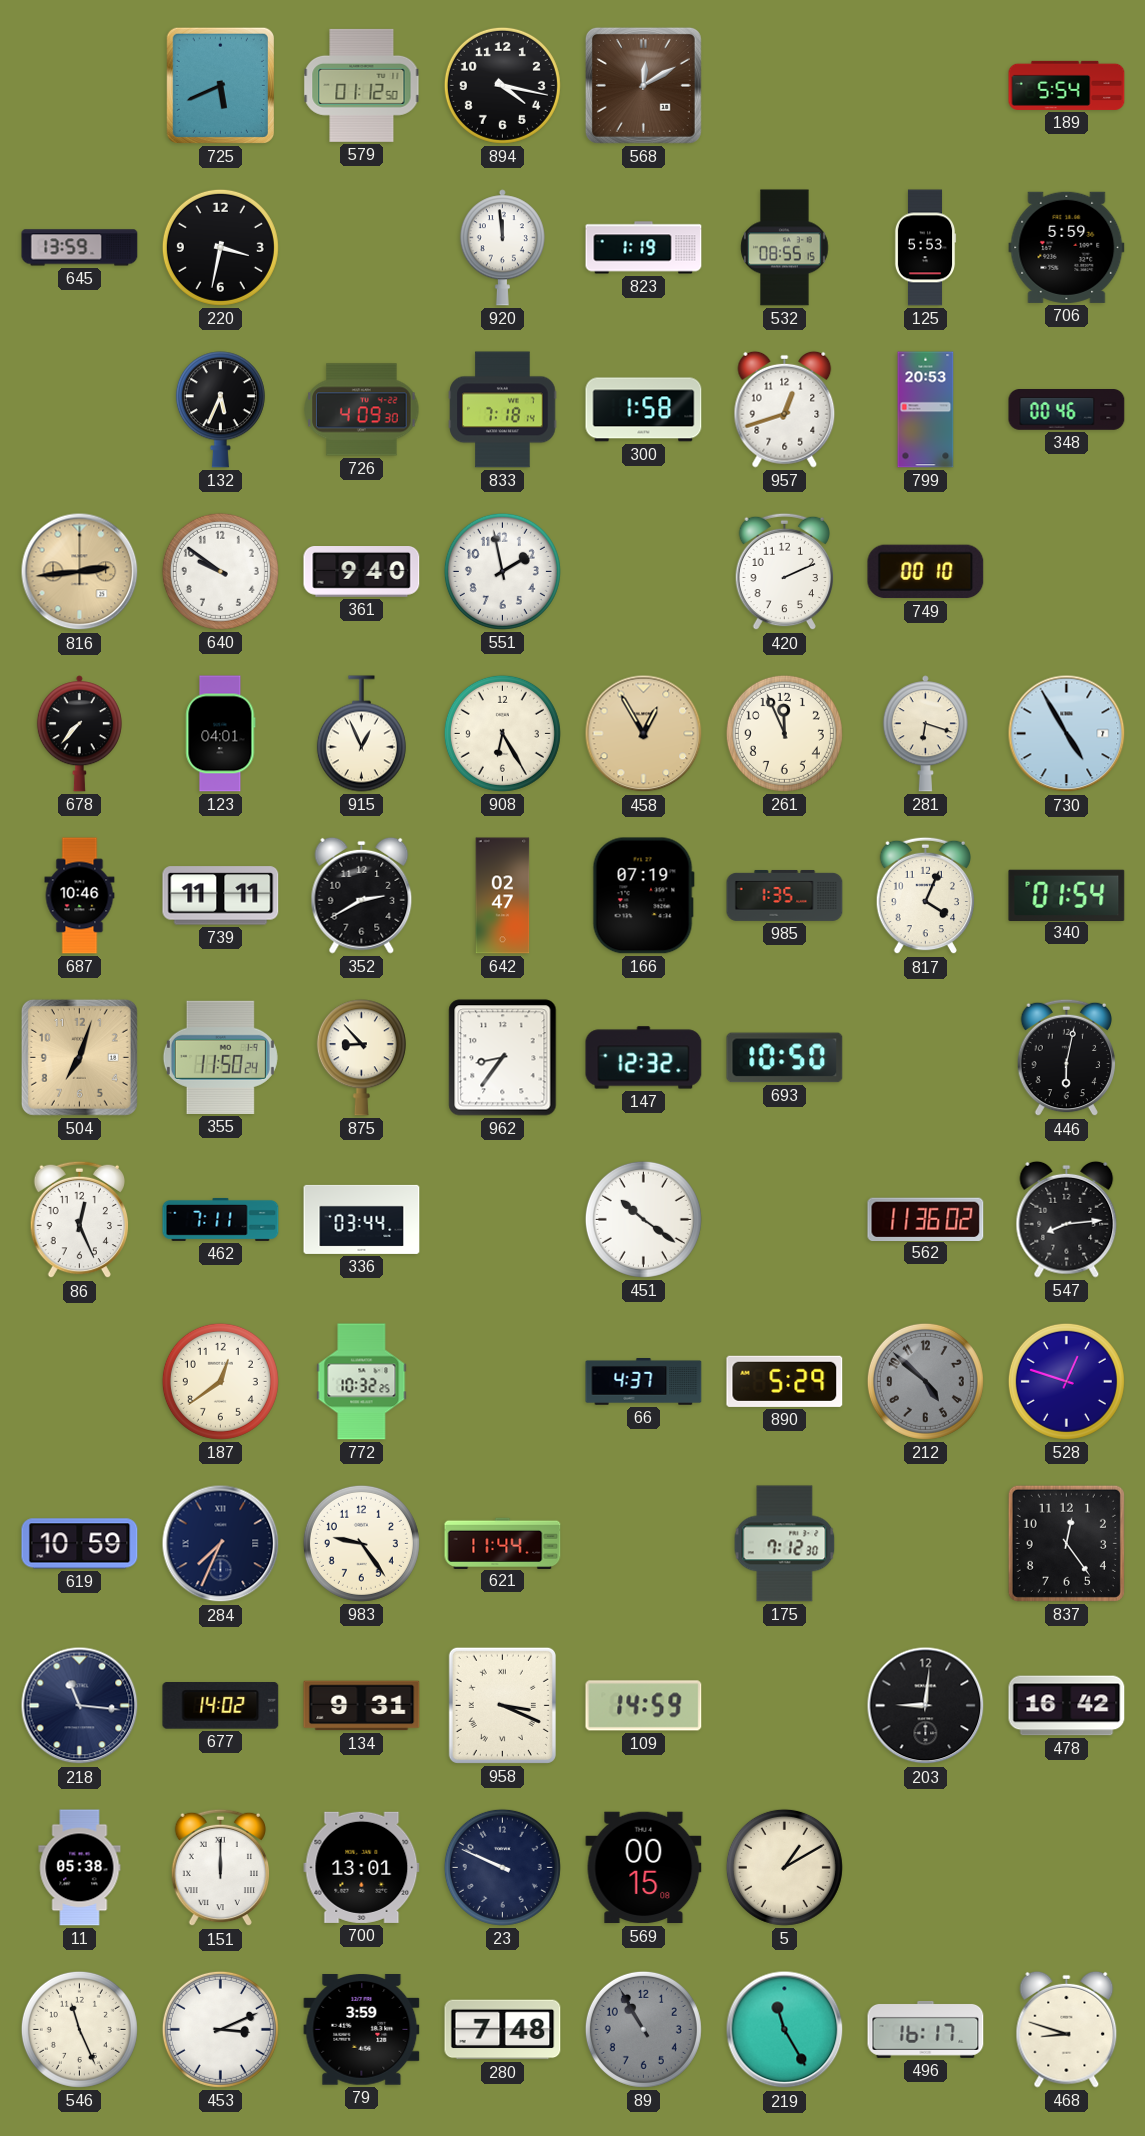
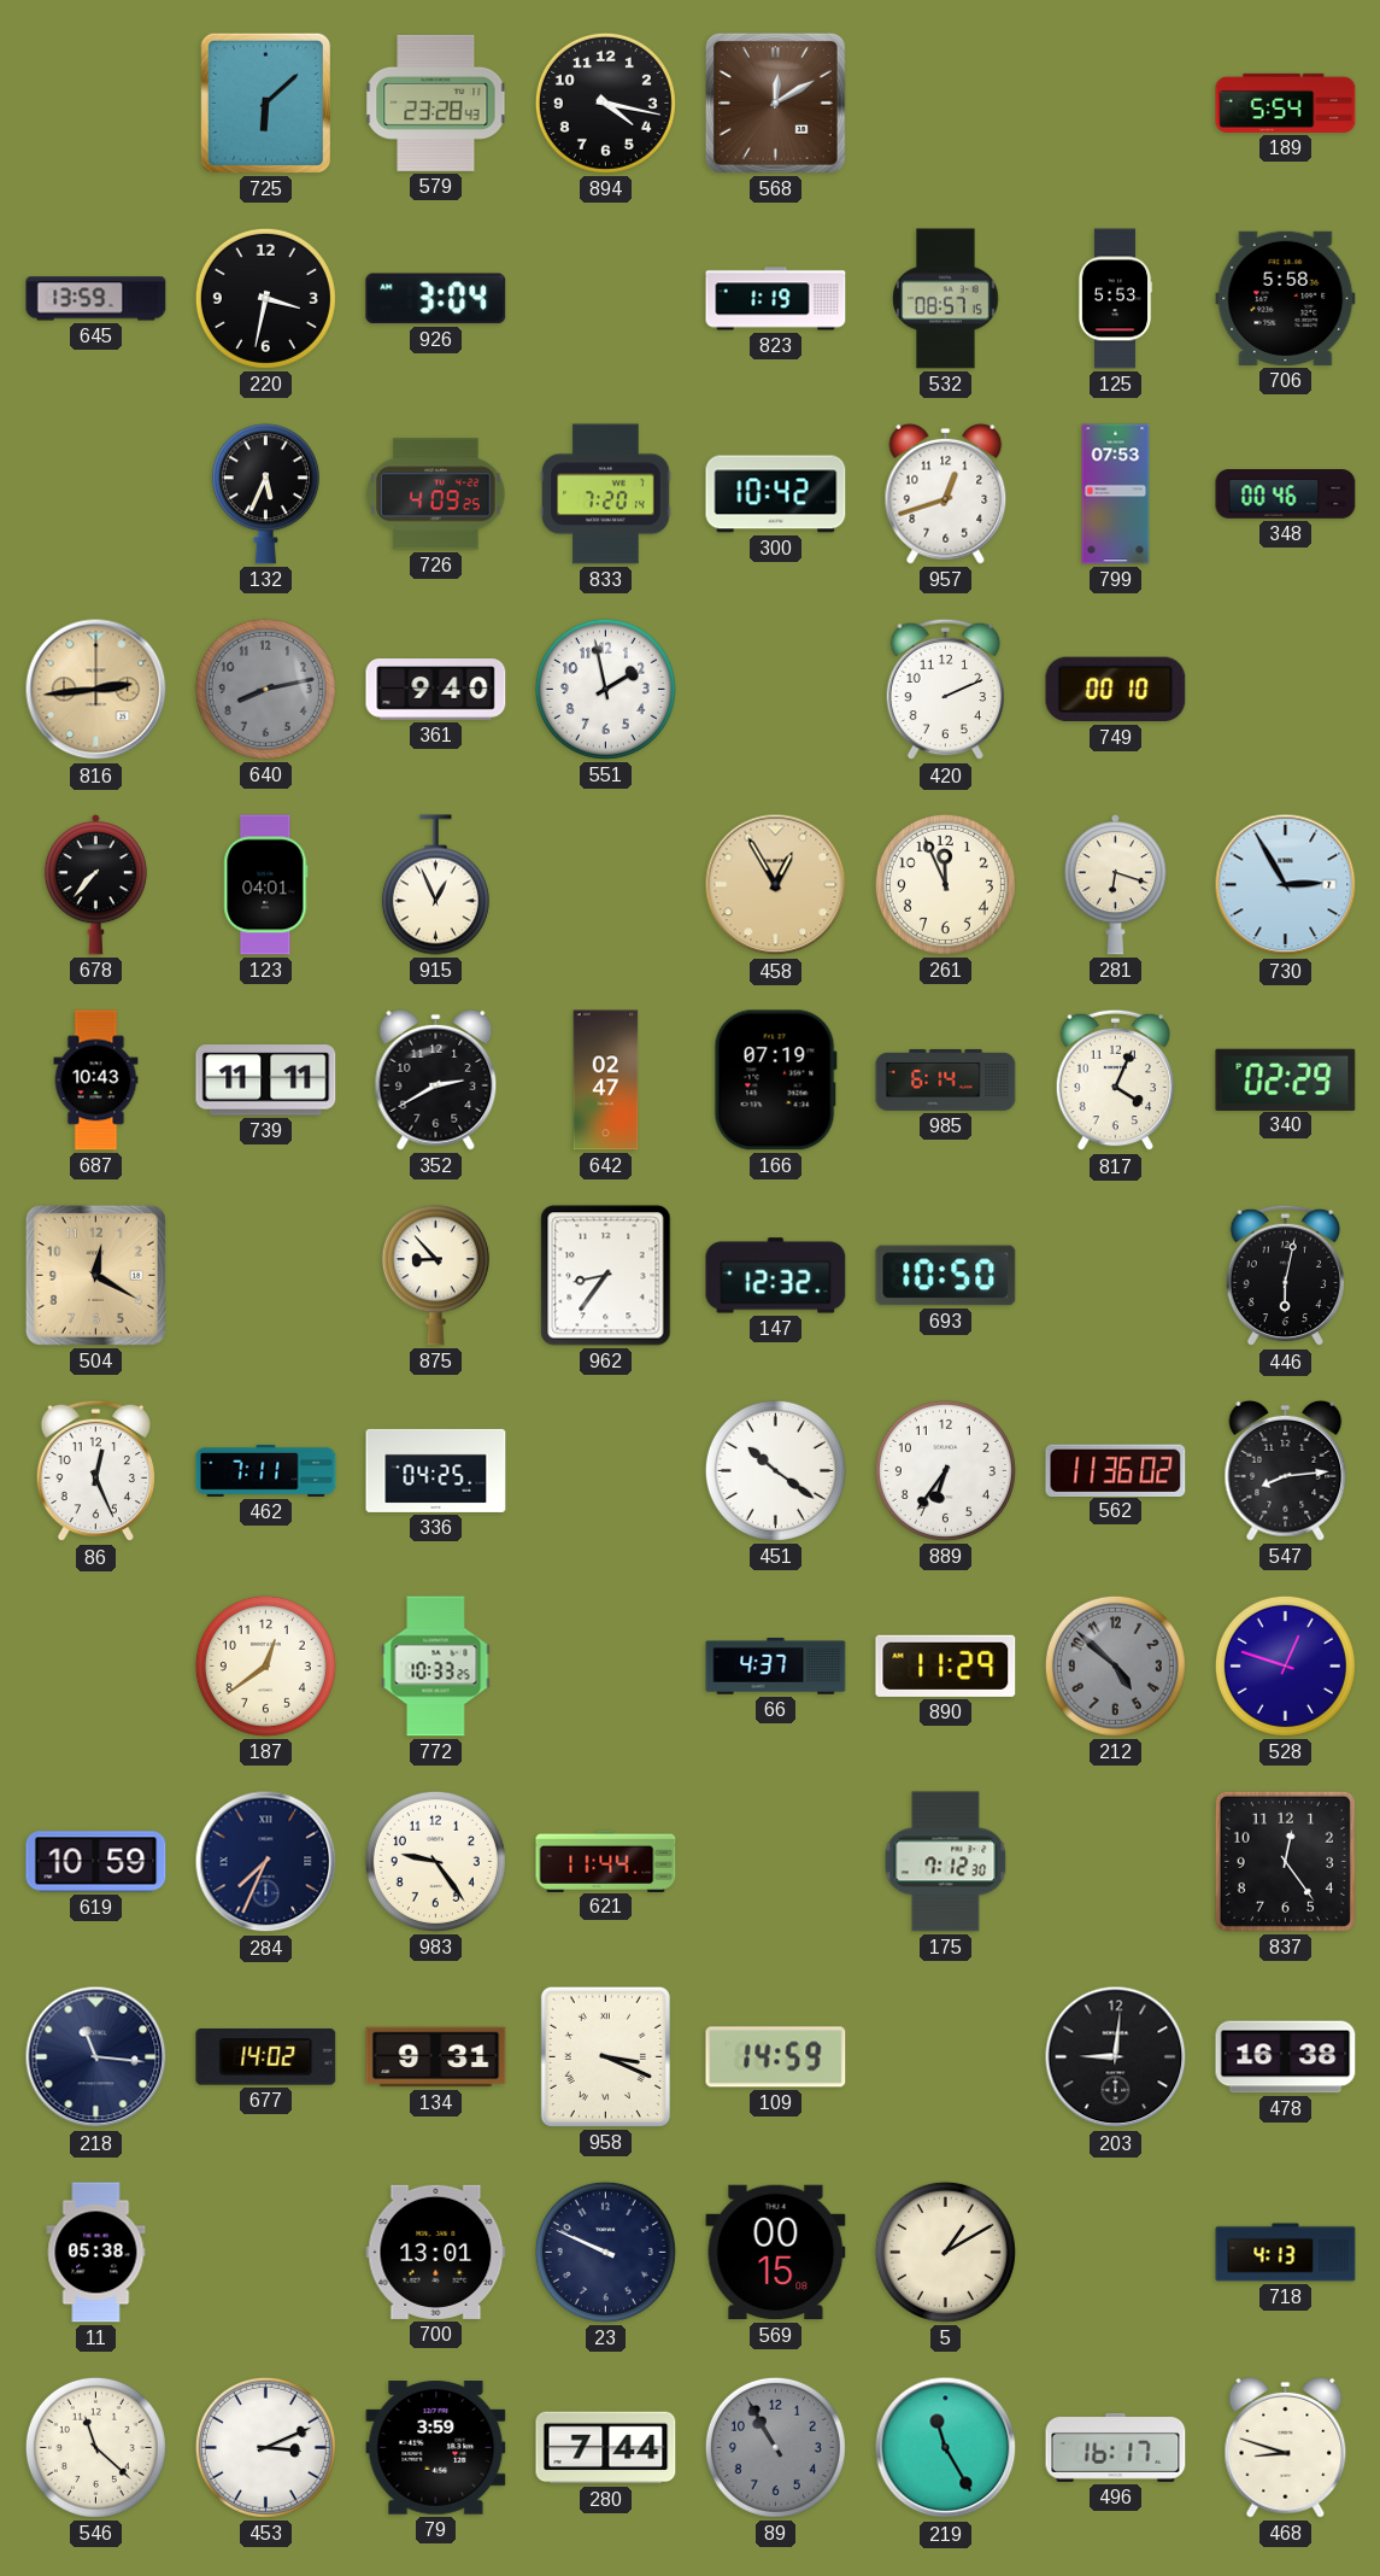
725: 5:41 -> 6:08 (265, 103)
579: 01:12 -> 23:28 (436, 103)
926: none -> 3:04 (436, 299)
920: 11:59 -> none (502, 248)
532: 08:55 -> 08:57 (946, 299)
706: 5:59 -> 5:58 (1286, 298)
726: 4:09:30 -> 4:09:25 (436, 494)
833: 7:18 -> 7:20 (606, 494)
300: 1:58 -> 10:42 (776, 494)
799: 20:53 -> 07:53 (1116, 494)
640: 9:51 -> 8:13 (265, 689)
640 dial: white -> grey (265, 689)
908: 6:25 -> none (502, 733)
730: 4:55 -> 2:55 (1286, 885)
687: 10:46 -> 10:43 (96, 1081)
985: 1:35 -> 6:14 (946, 1079)
340: 01:54 -> 02:29 (1286, 1079)
504: 7:03 -> 12:20 (95, 1275)
355: 11:50 -> none (220, 1057)
336: 03:44 -> 04:25 (436, 1470)
889: none -> 6:36 (945, 1470)
772: 10:32 -> 10:33 (436, 1667)
890: 5:29 -> 11:29 (946, 1665)
478: 16:42 -> 16:38 (1286, 2057)
151: 12:00 -> none (220, 1868)
718: none -> 4:13 (1286, 2253)
546: 11:26 -> 11:22 (95, 2447)
280: 7:48 -> 7:44 (606, 2448)
